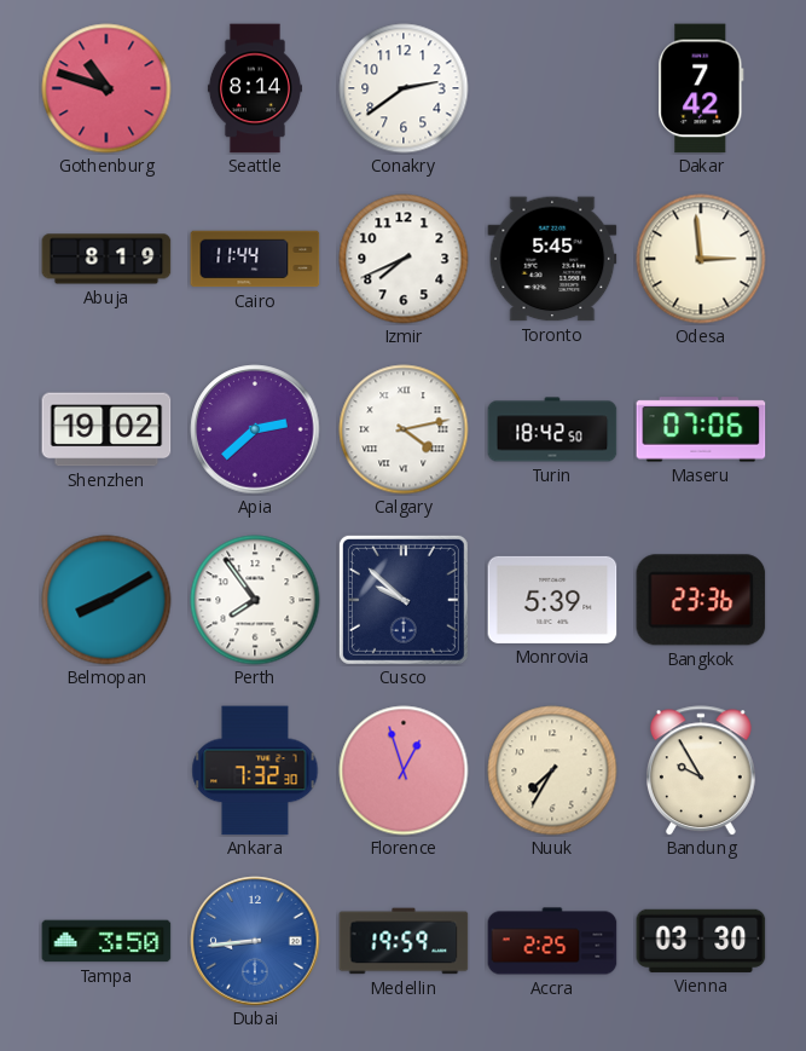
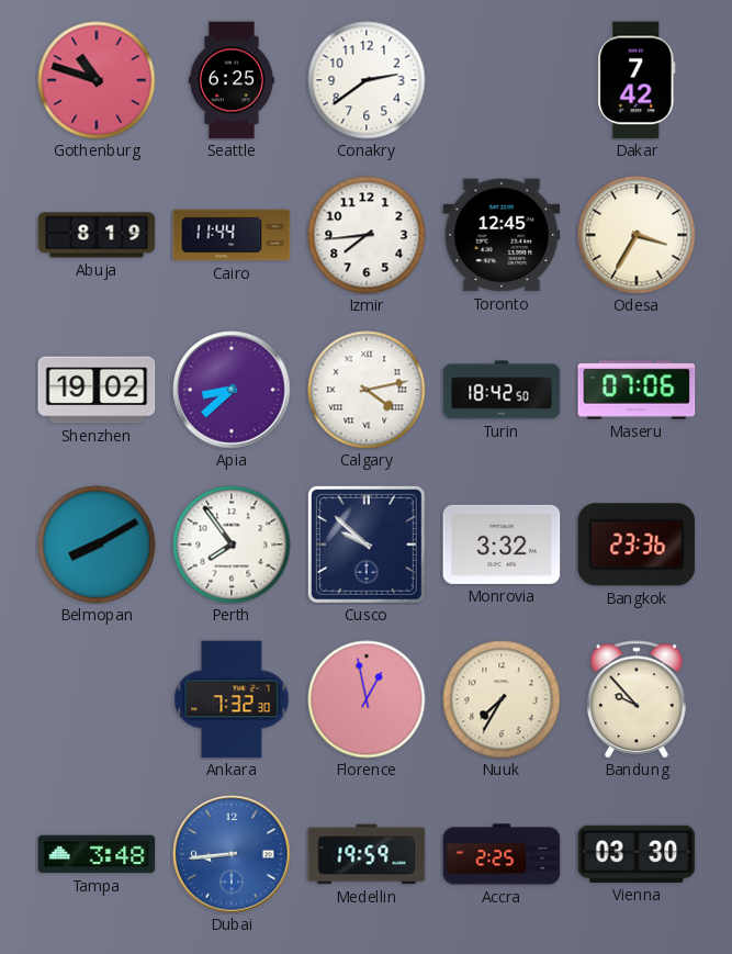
Seattle: 8:14 -> 6:25 (232, 80)
Izmir: 7:41 -> 7:44 (367, 235)
Toronto: 5:45 -> 12:45 (502, 235)
Odesa: 2:59 -> 3:35 (637, 235)
Apia: 2:38 -> 8:38 (232, 390)
Monrovia: 5:39 -> 3:32 (502, 545)
Florence: 12:57 -> 12:58 (367, 699)
Bandung: 9:55 -> 9:53 (637, 699)
Tampa: 3:50 -> 3:48 (97, 854)
